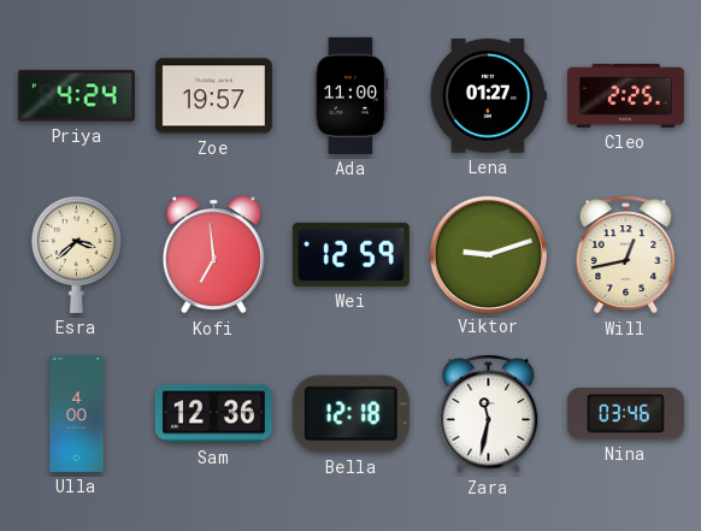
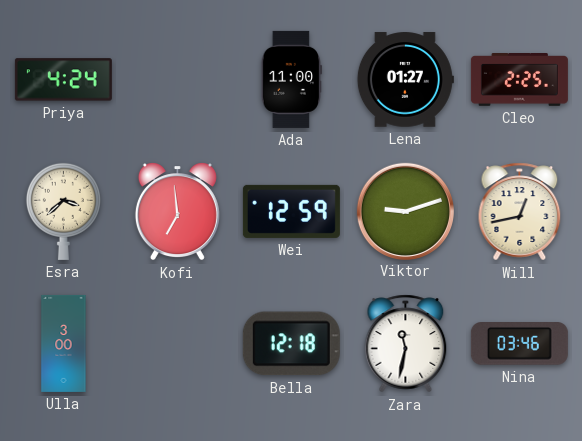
Zoe: 19:57 -> none (213, 96)
Ulla: 4:00 -> 3:00 (64, 343)
Sam: 12:36 -> none (213, 414)
